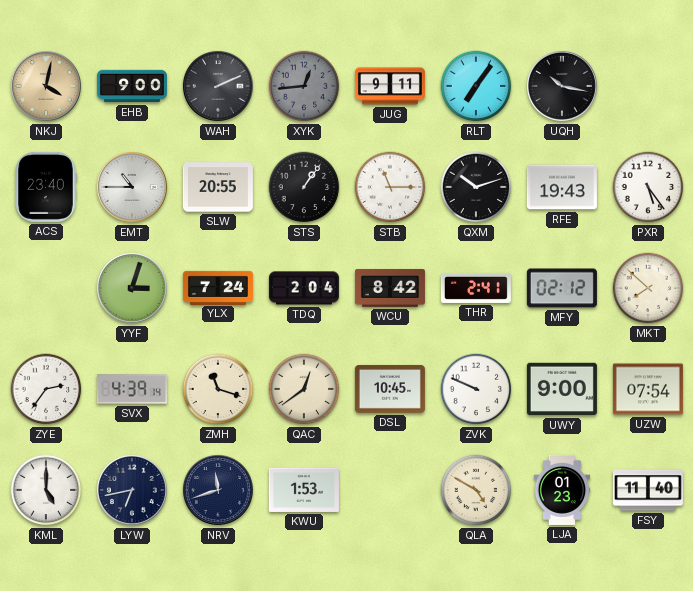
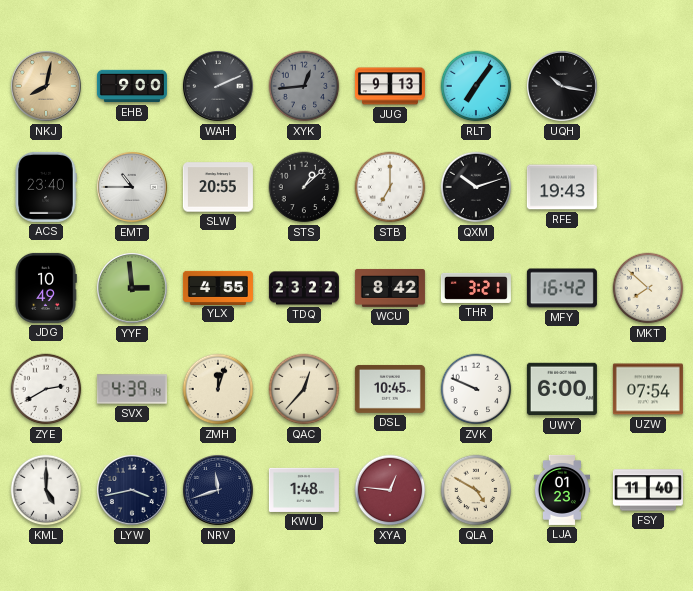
NKJ: 4:02 -> 8:02 (46, 86)
JUG: 9:11 -> 9:13 (390, 86)
STS: 1:06 -> 1:08 (304, 187)
STB: 11:15 -> 7:00 (390, 187)
PXR: 5:24 -> none (648, 187)
JDG: none -> 10:49 (46, 288)
YYF: 3:03 -> 2:59 (132, 288)
YLX: 7:24 -> 4:55 (218, 287)
TDQ: 2:04 -> 23:22 (304, 288)
THR: 2:41 -> 3:21 (476, 288)
MFY: 02:12 -> 16:42 (562, 288)
ZYE: 2:36 -> 2:40 (46, 389)
ZMH: 11:18 -> 12:03 (218, 389)
QAC: 12:39 -> 12:37 (304, 389)
UWY: 9:00 -> 6:00 (562, 389)
LYW: 6:43 -> 3:43 (132, 490)
KWU: 1:53 -> 1:48 (304, 490)
XYA: none -> 12:46 (390, 490)
